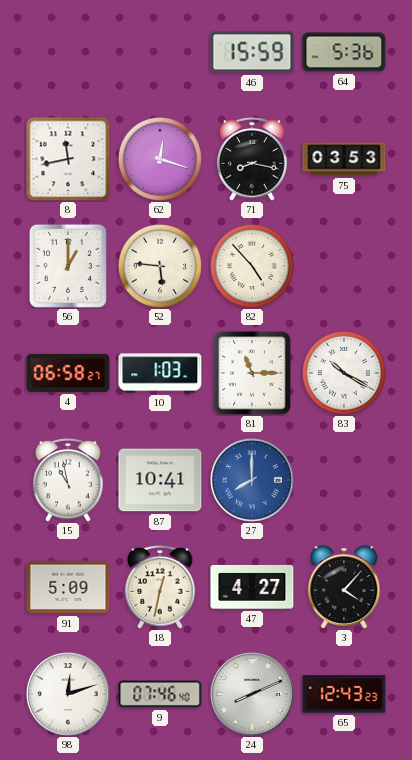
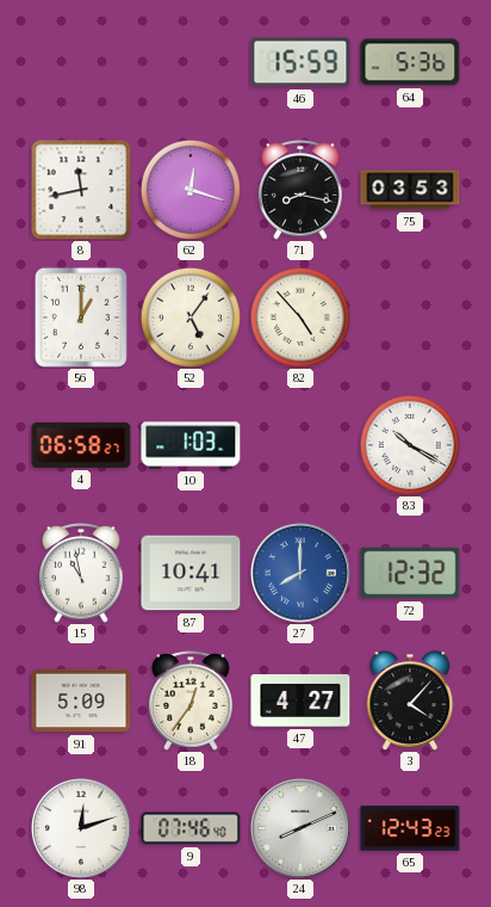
52: 5:46 -> 5:06 (191, 317)
81: 11:15 -> none (252, 373)
72: none -> 12:32 (410, 573)
18: 12:32 -> 12:36 (191, 702)
